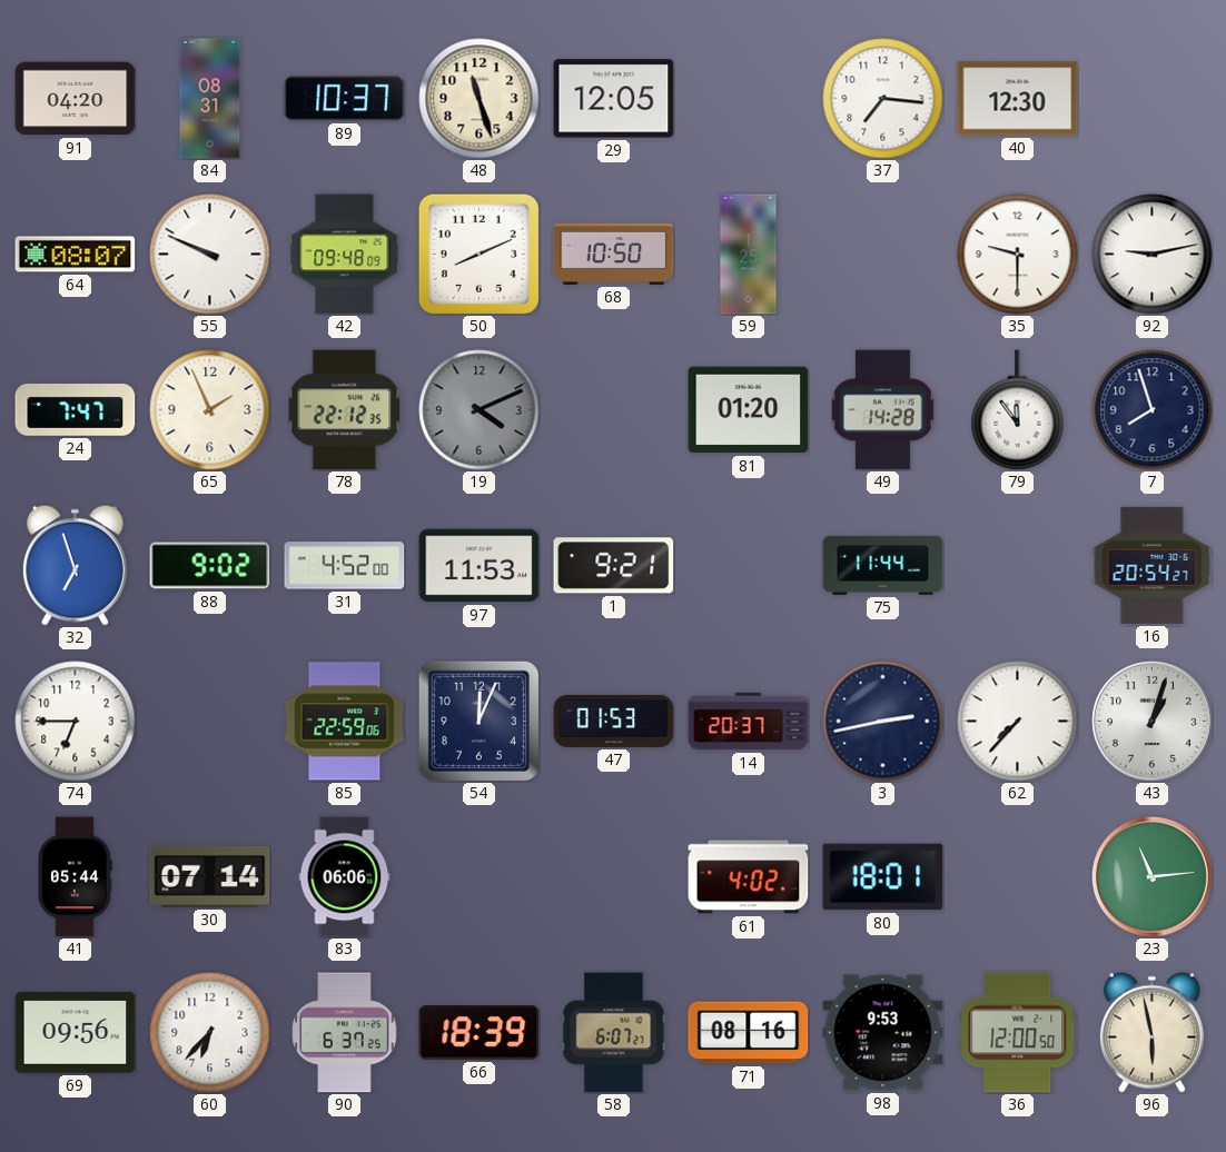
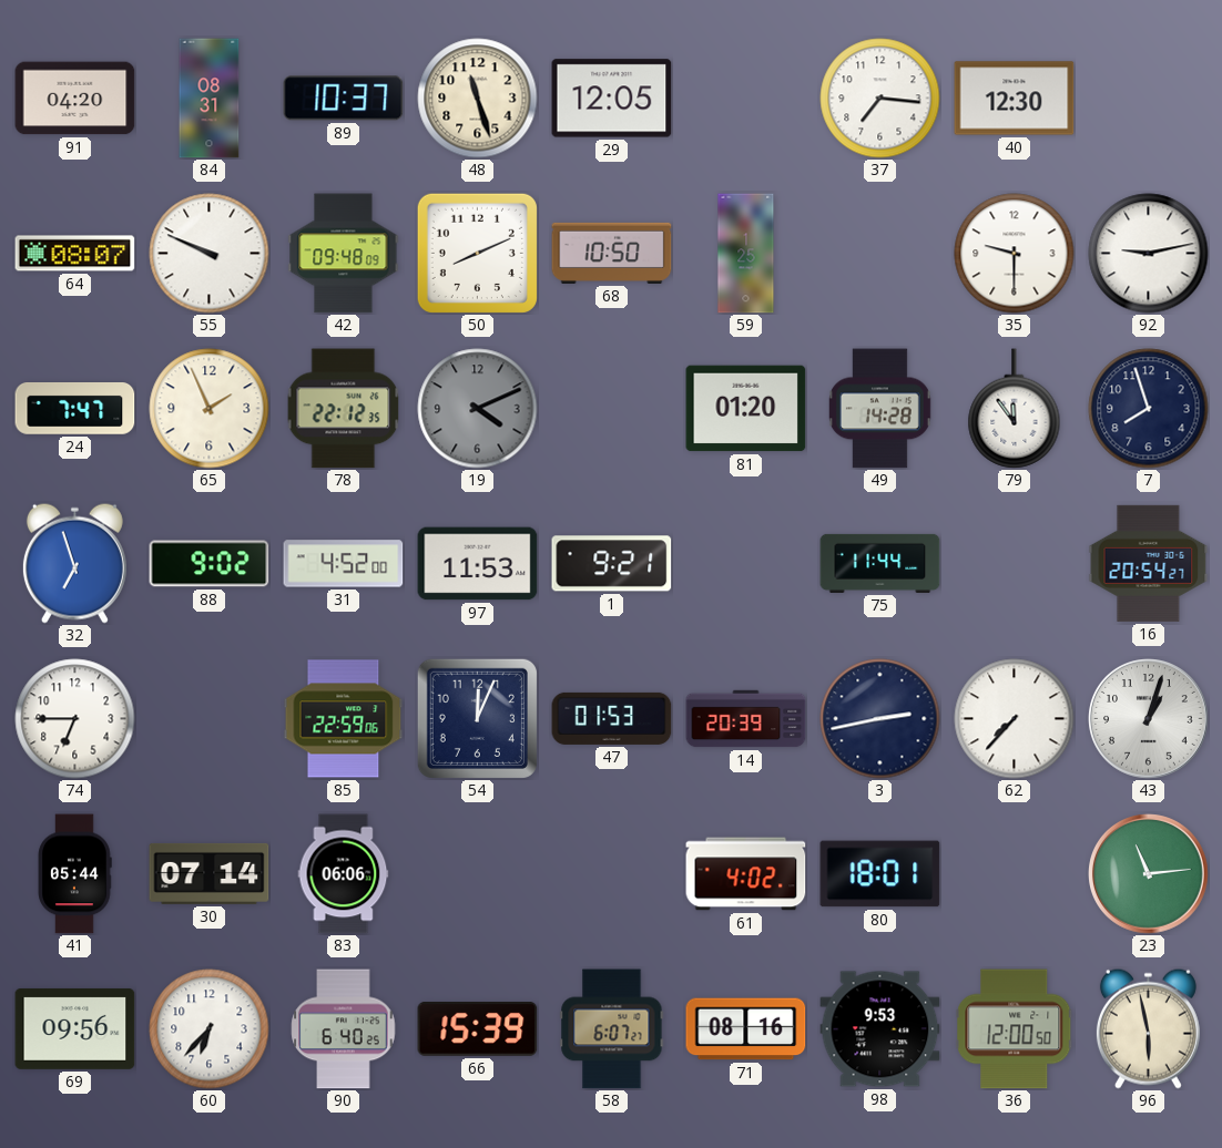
14: 20:37 -> 20:39 (746, 719)
90: 6:37 -> 6:40 (344, 1029)
66: 18:39 -> 15:39 (478, 1029)
